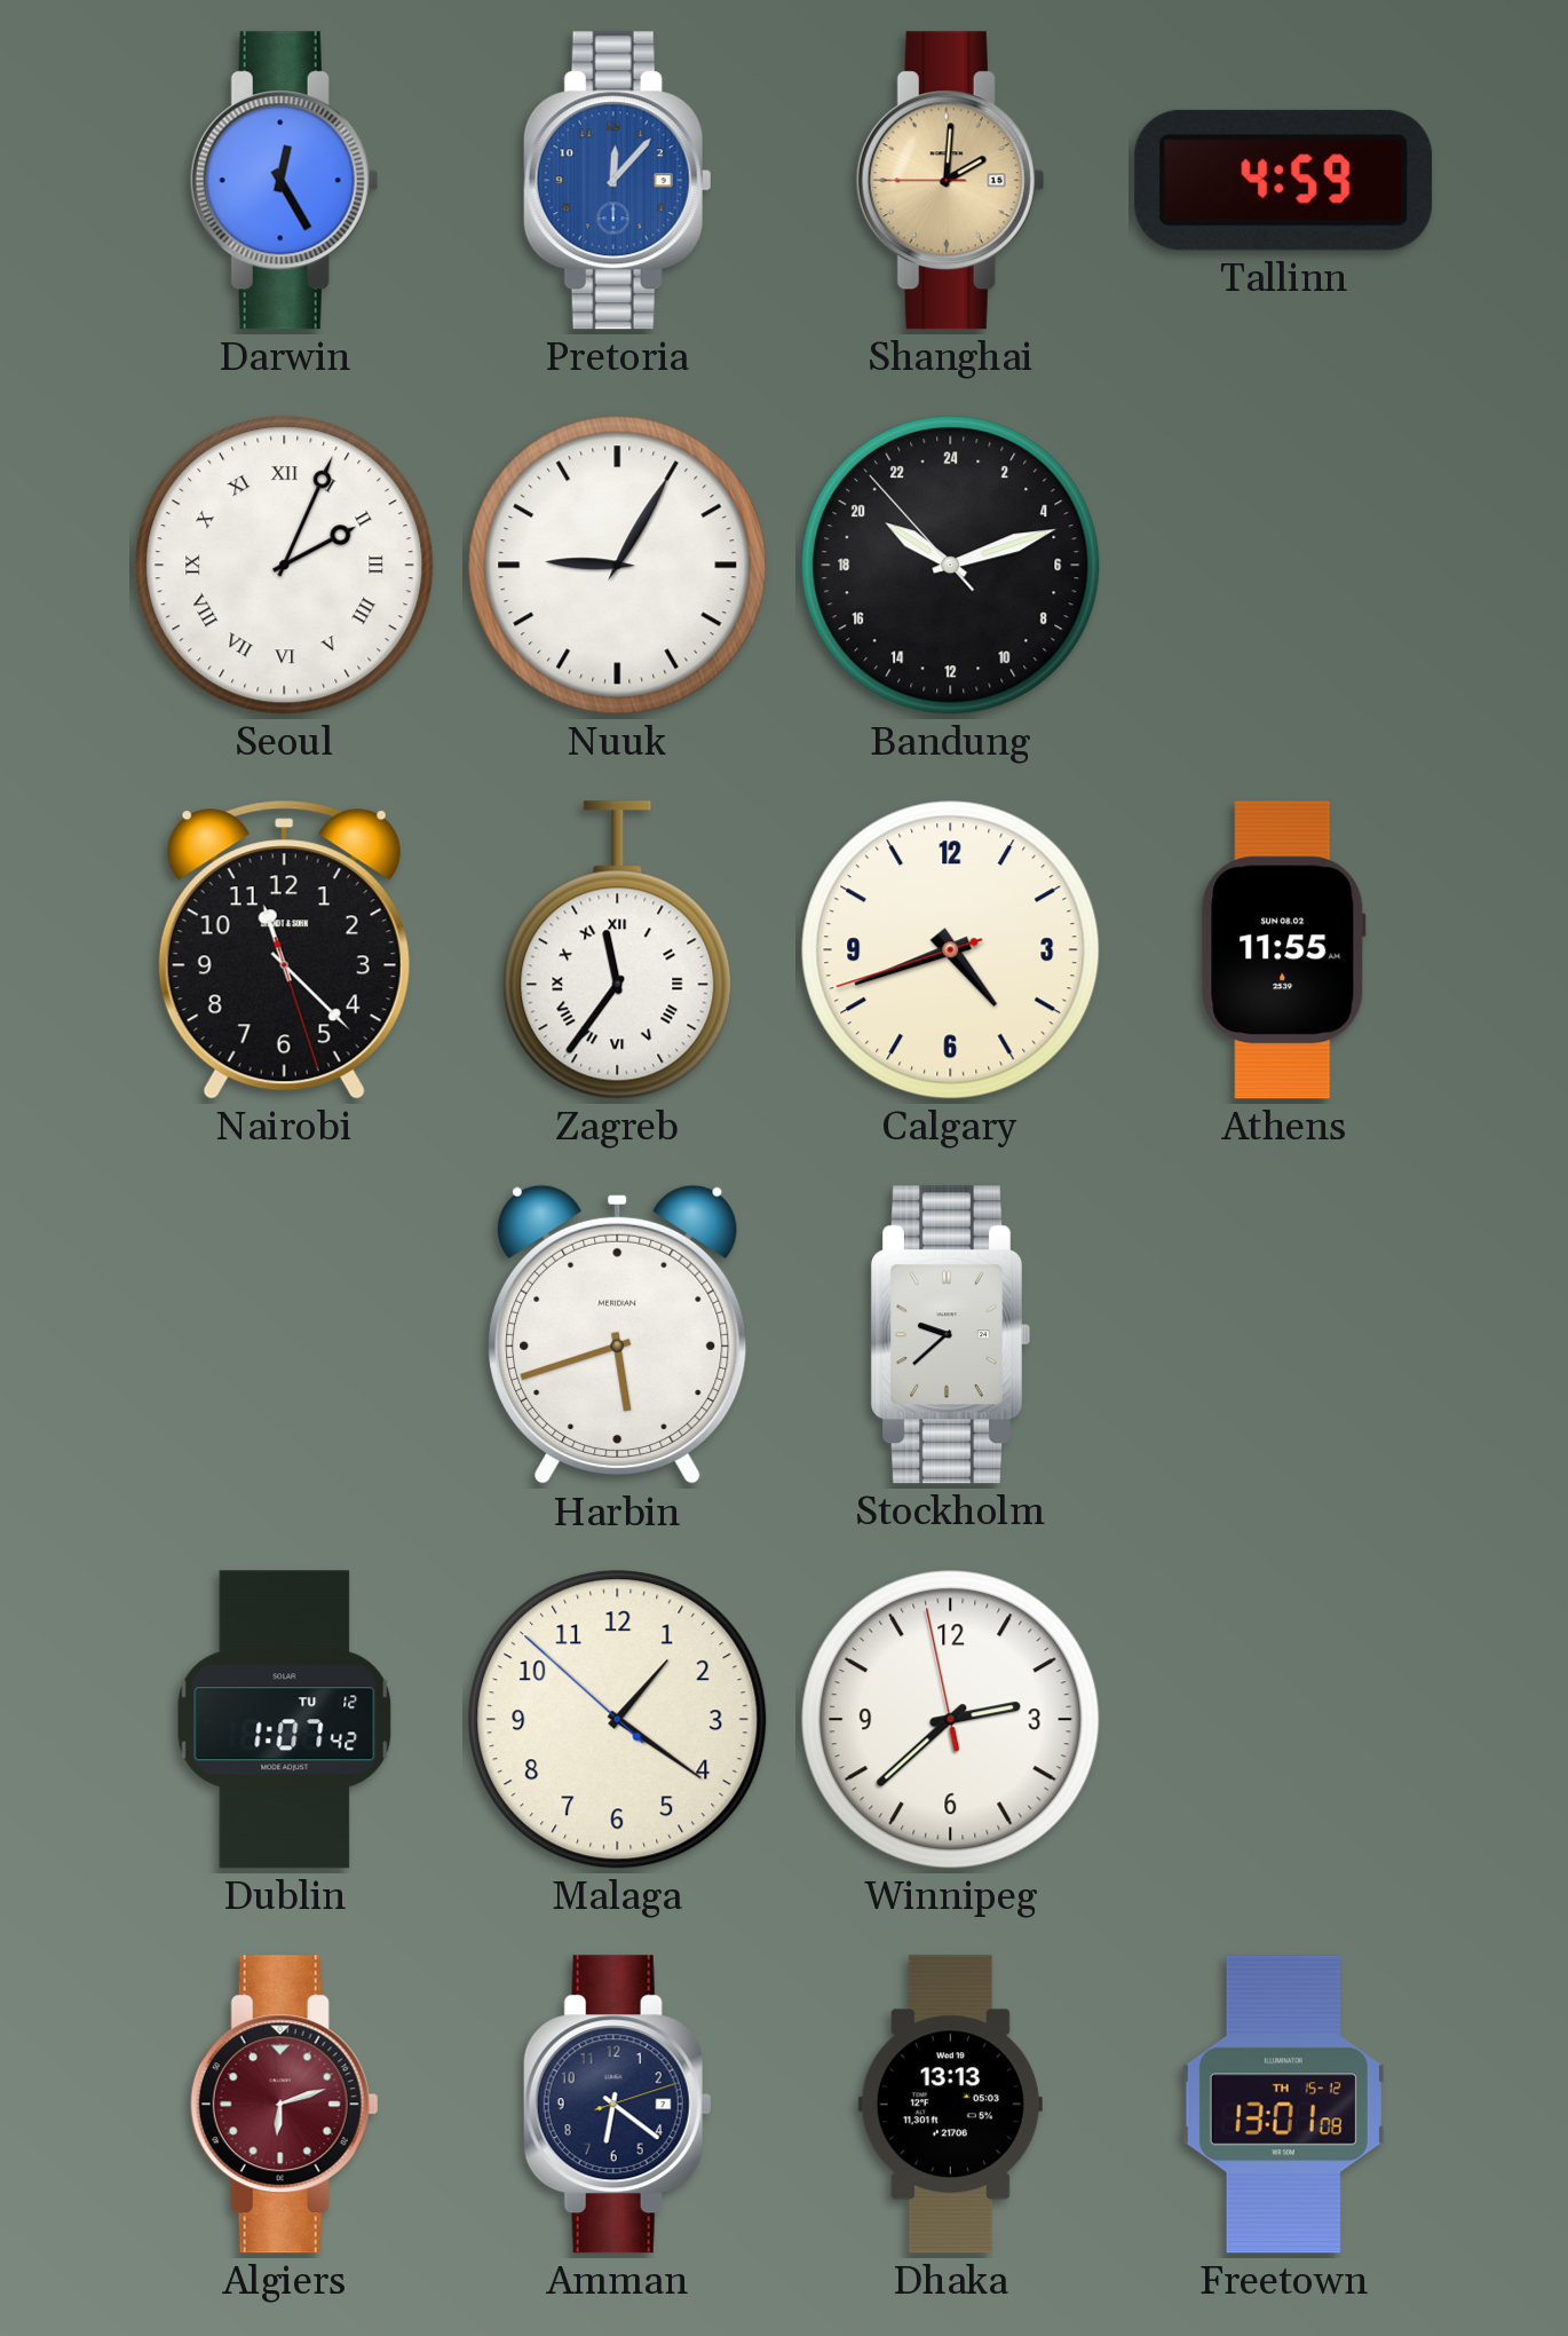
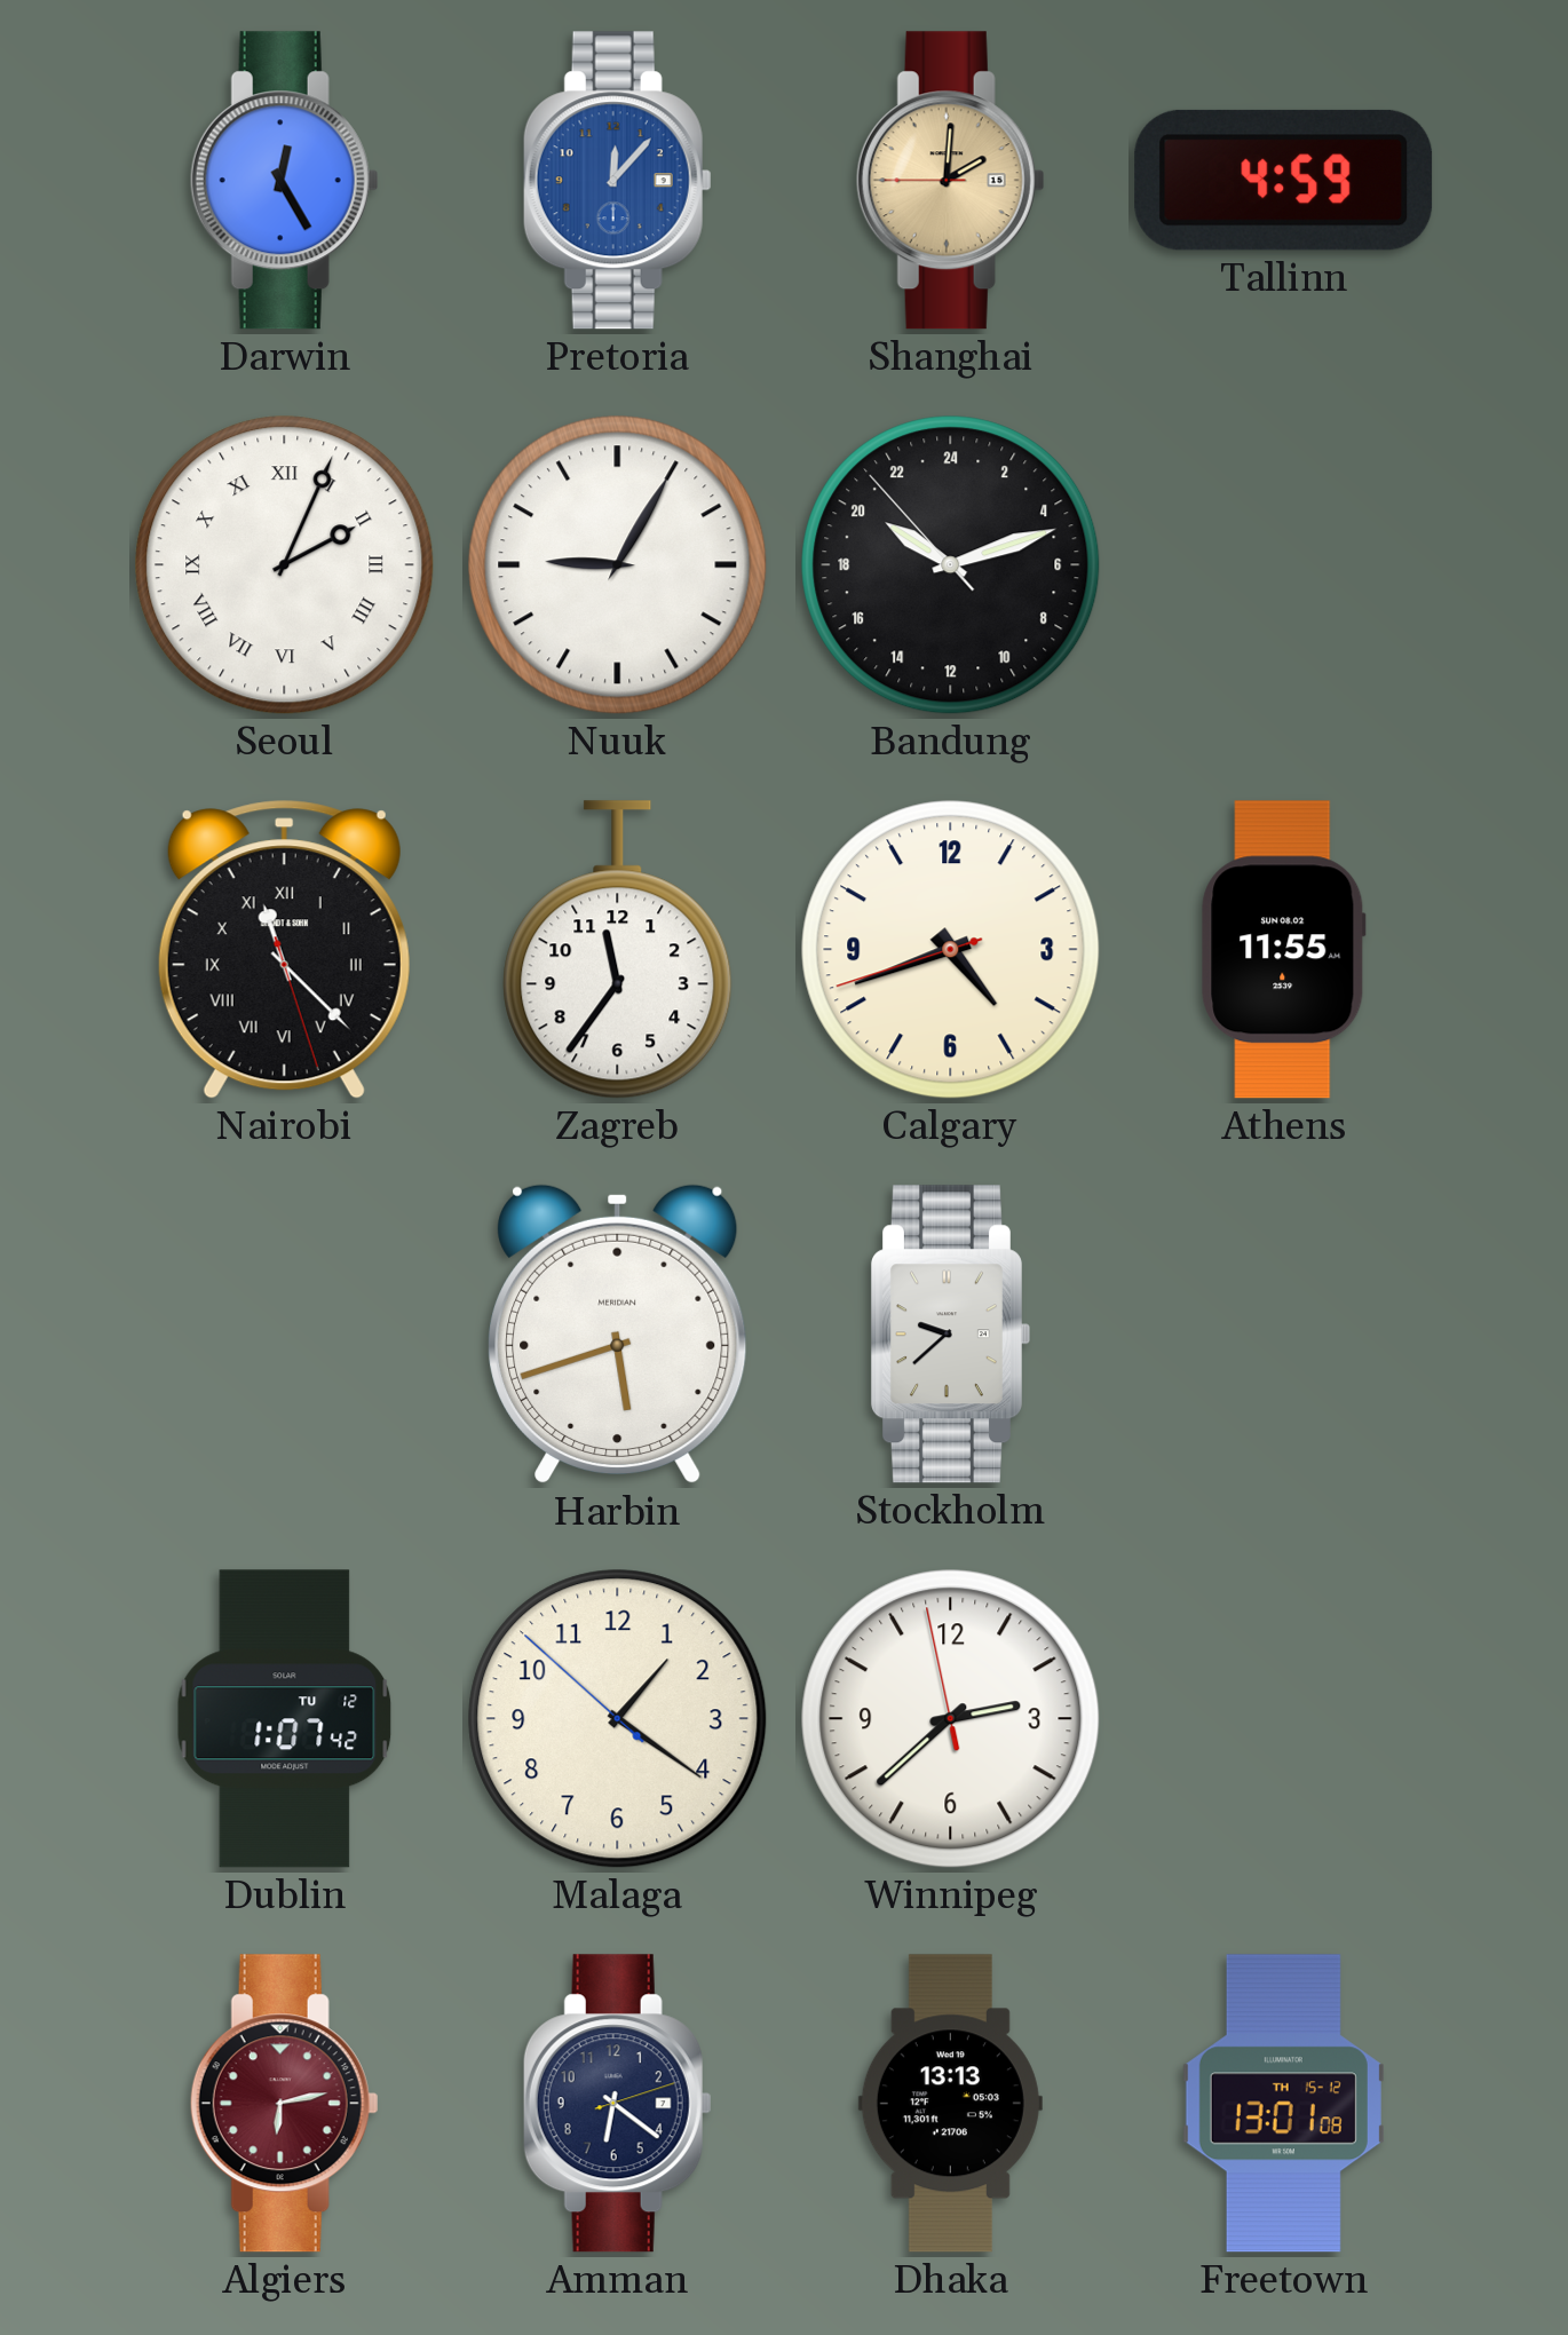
Nairobi numerals: Arabic -> Roman (284, 950)
Zagreb numerals: Roman -> Arabic (618, 950)
Algiers: 6:12 -> 6:13 (284, 2104)
